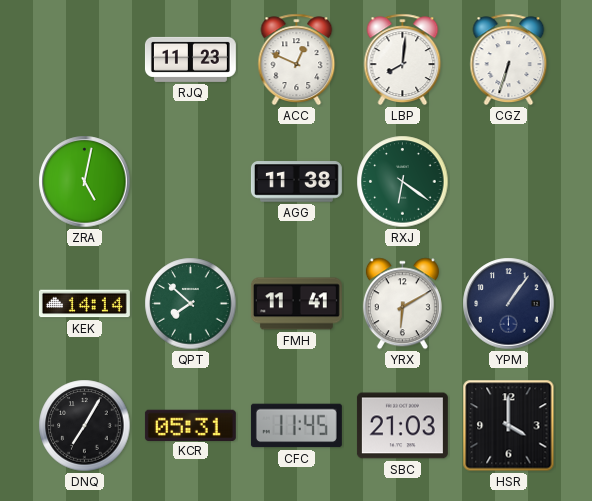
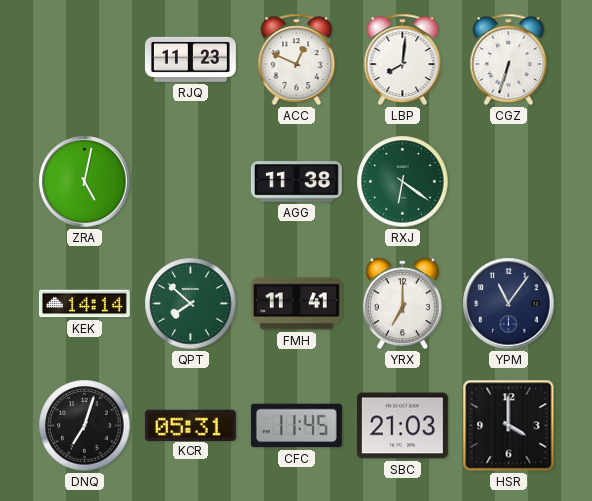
YRX: 6:10 -> 7:00 (402, 304)
YPM: 1:06 -> 11:06 (509, 304)
DNQ: 7:05 -> 7:03 (85, 426)
